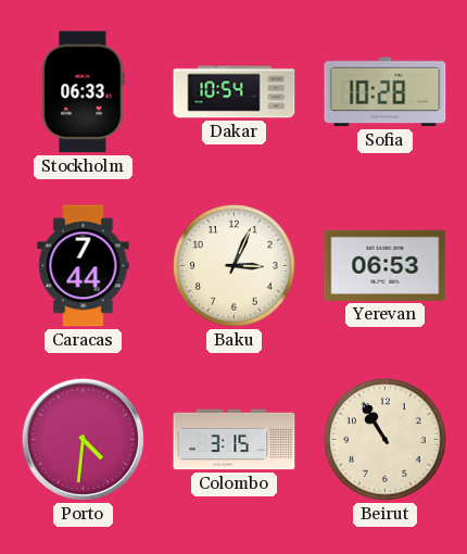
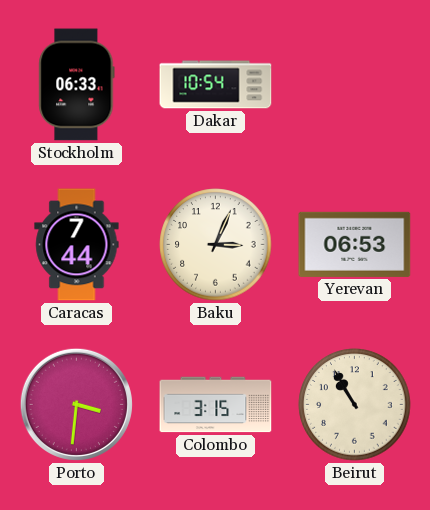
Sofia: 10:28 -> none (386, 92)
Porto: 4:31 -> 3:31 (76, 404)
